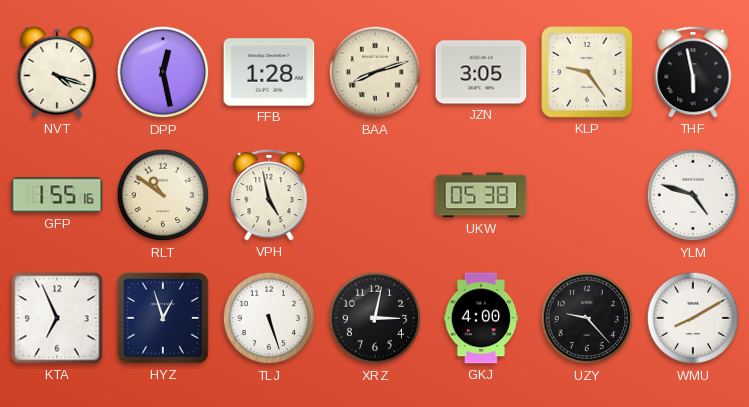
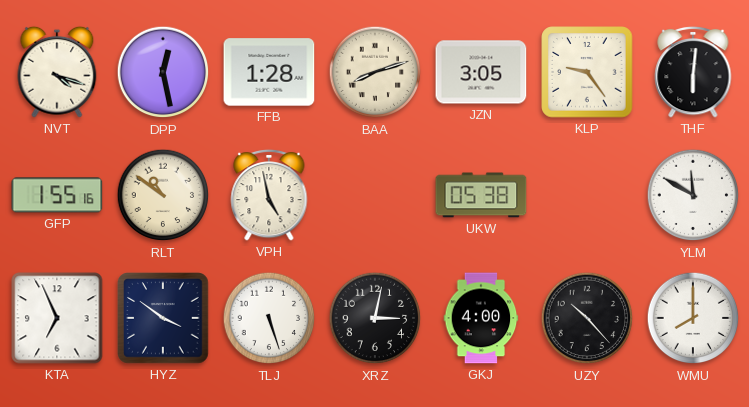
THF: 5:58 -> 6:01 (693, 72)
YLM: 4:48 -> 11:50 (693, 195)
HYZ: 12:57 -> 3:51 (163, 318)
UZY: 9:23 -> 10:23 (587, 318)
WMU: 8:10 -> 8:00 (693, 318)
